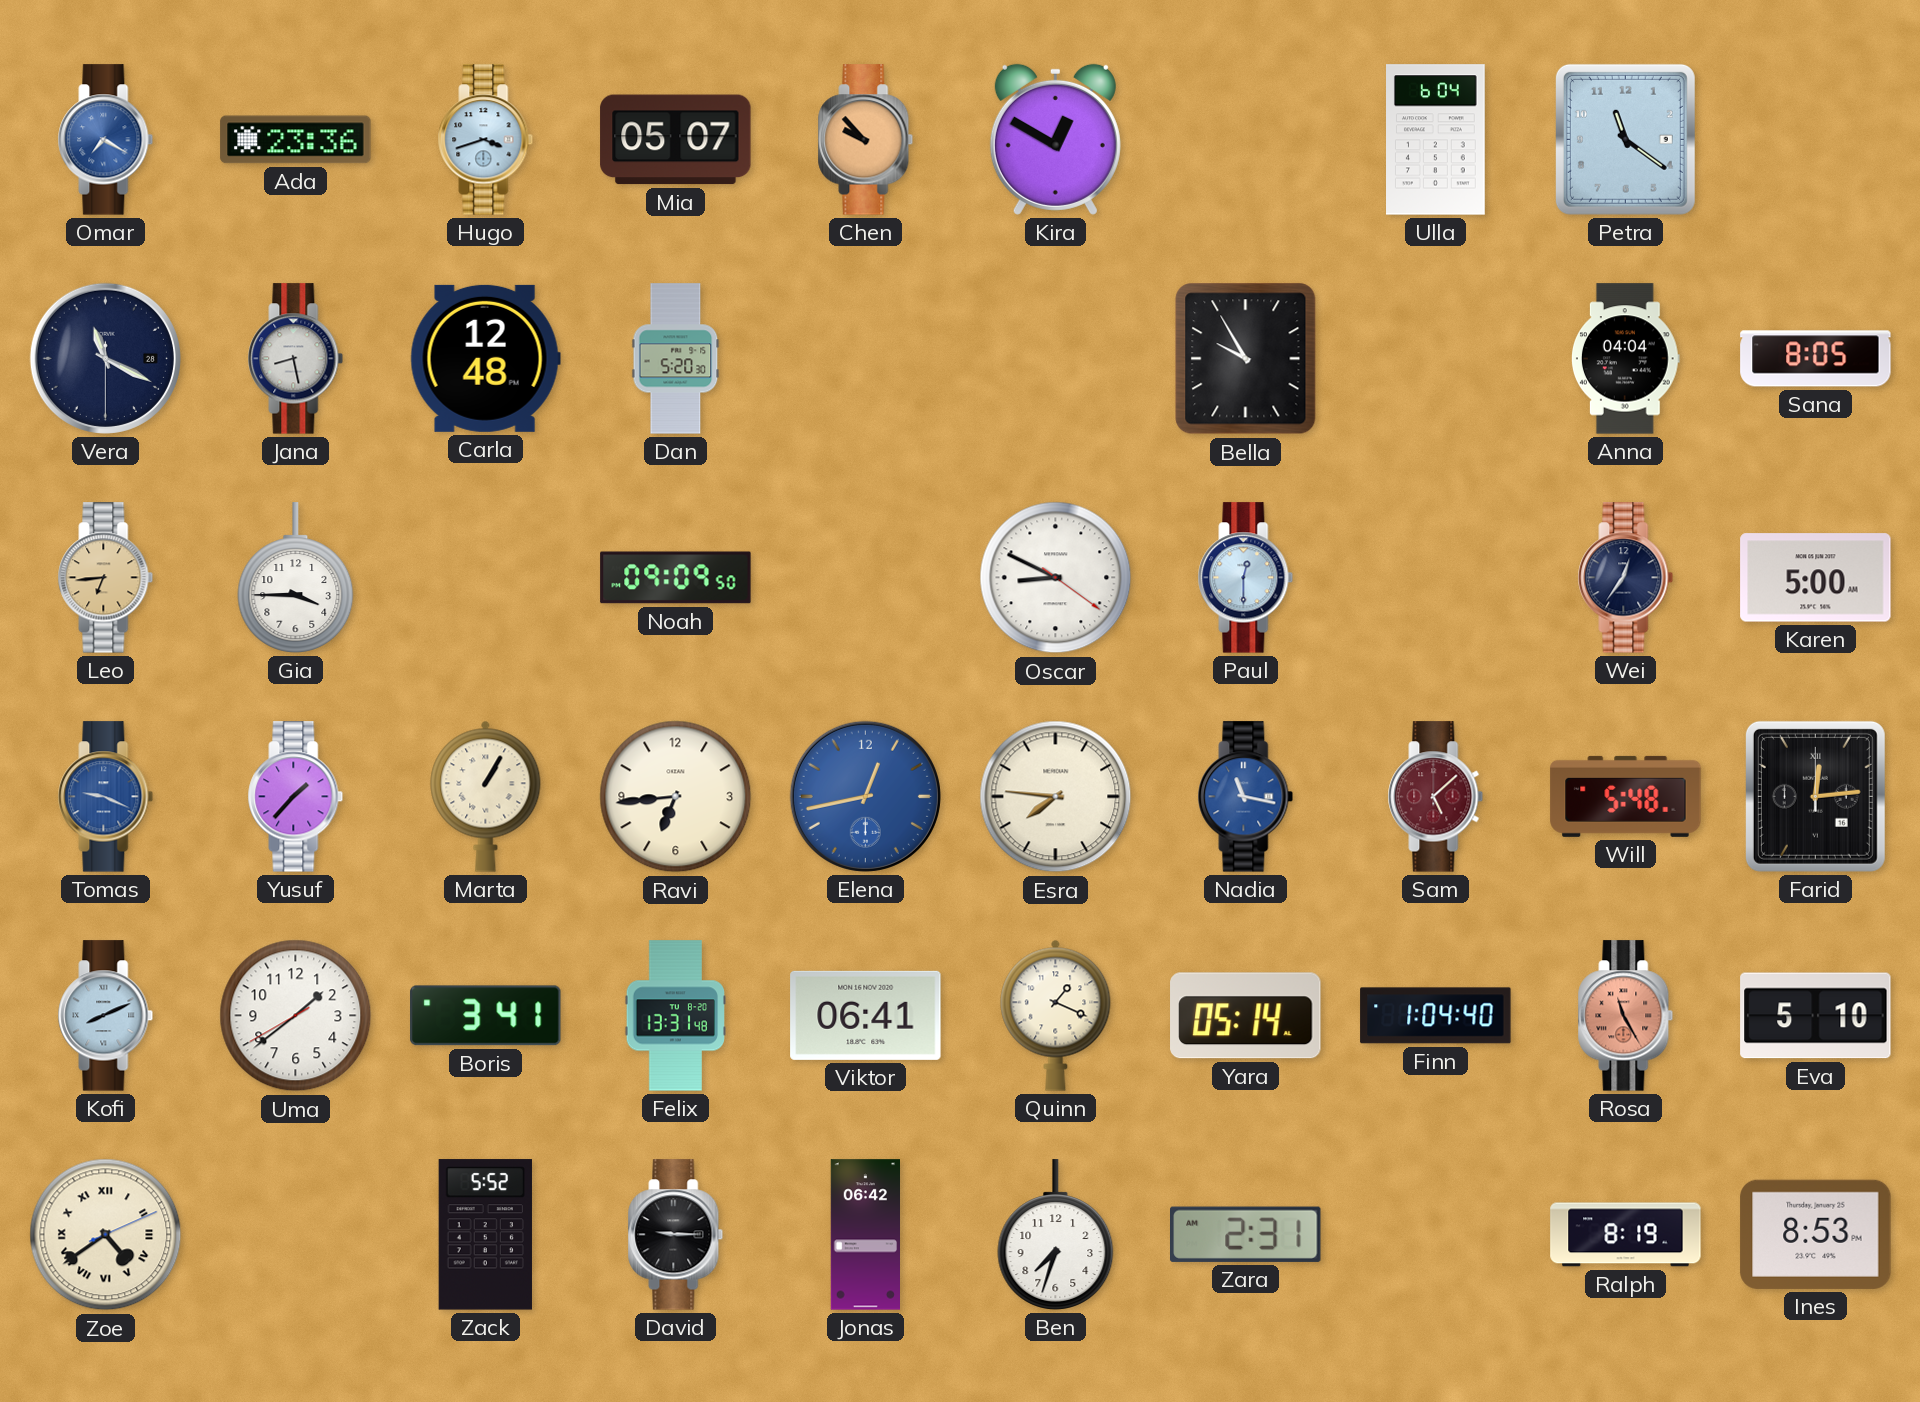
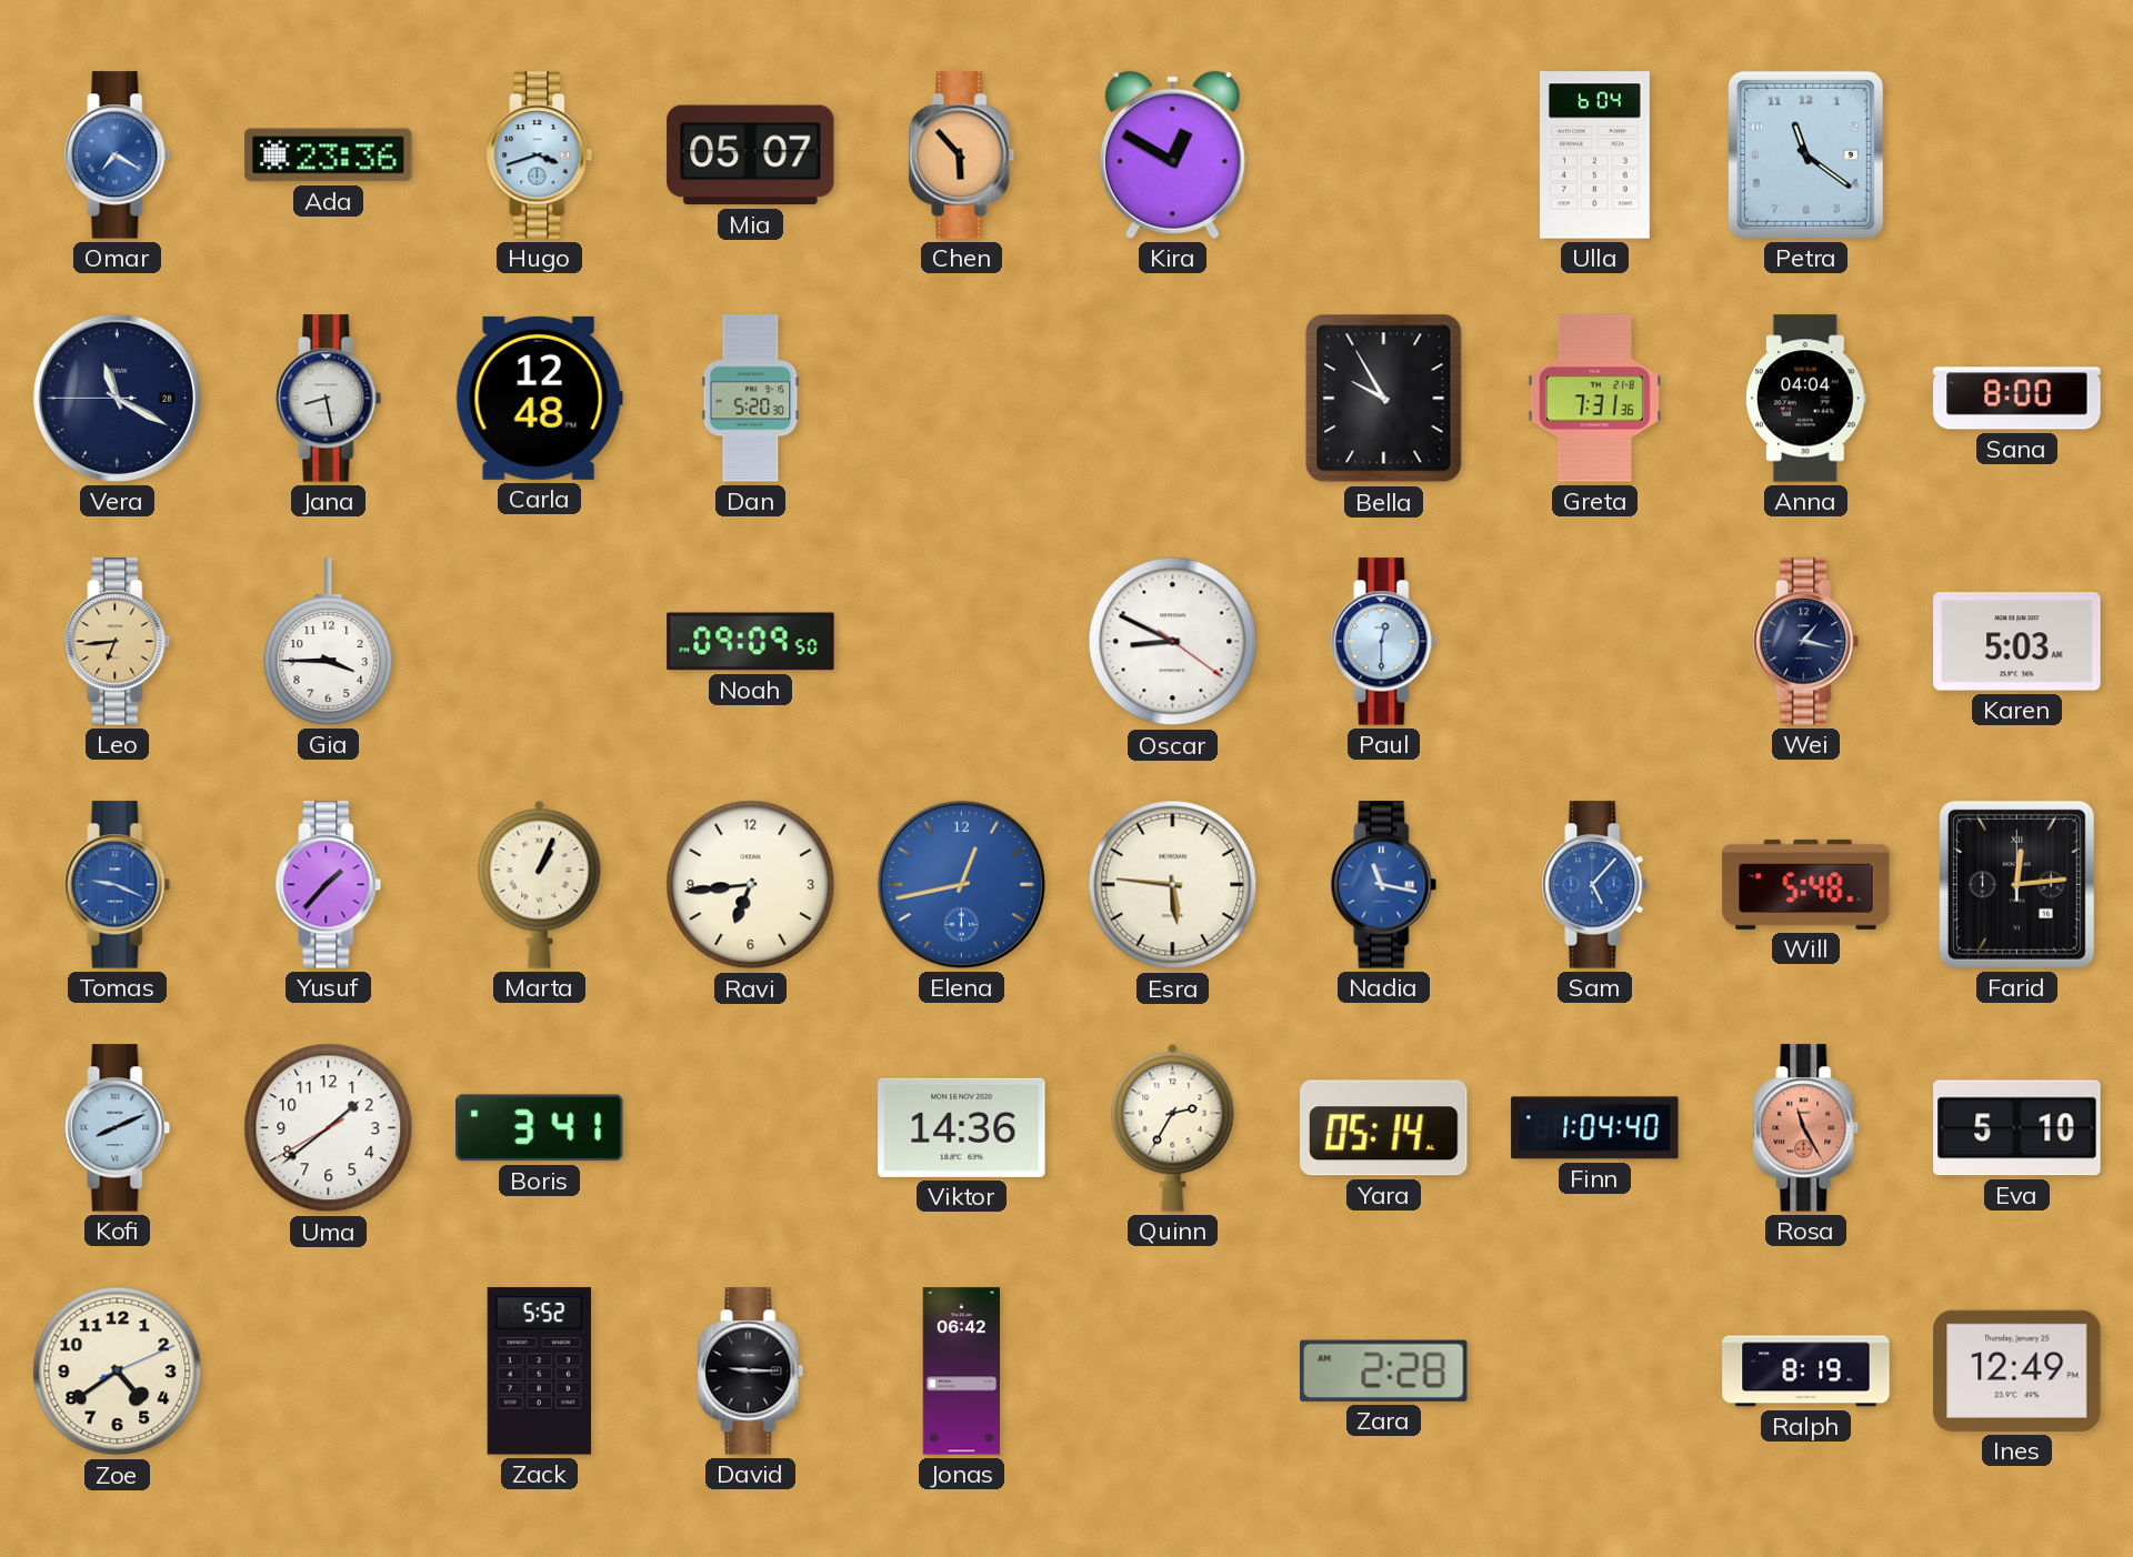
Chen: 9:53 -> 5:53 (962, 155)
Vera: 11:19:30 -> 11:19:45 (117, 398)
Greta: none -> 7:31 (1594, 399)
Sana: 8:05 -> 8:00 (2017, 399)
Wei: 12:36 -> 1:17 (1806, 642)
Karen: 5:00 -> 5:03 (2017, 642)
Marta: 1:05 -> 1:04 (540, 884)
Esra: 7:46 -> 5:46 (1173, 885)
Sam: 5:08 -> 5:07 (1595, 885)
Sam dial: burgundy -> blue (1595, 885)
Felix: 13:31 -> none (675, 1016)
Viktor: 06:41 -> 14:36 (962, 1127)
Quinn: 1:19 -> 2:35 (1173, 1127)
Zoe numerals: Roman -> Arabic (118, 1372)
Ben: 7:33 -> none (1056, 1235)
Zara: 2:31 -> 2:28 (1384, 1370)
Ines: 8:53 -> 12:49 (2017, 1370)
